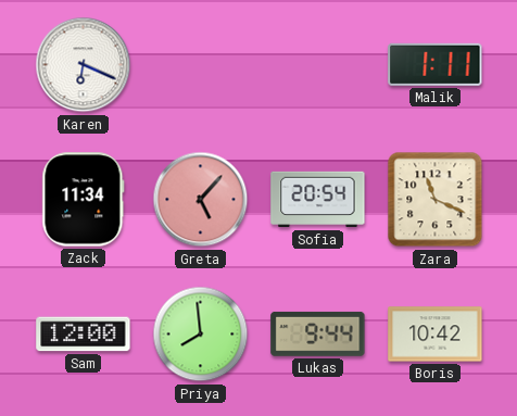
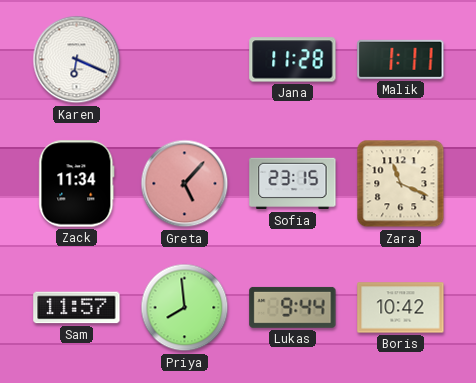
Jana: none -> 11:28 (293, 60)
Sofia: 20:54 -> 23:15 (293, 184)
Sam: 12:00 -> 11:57 (77, 308)
